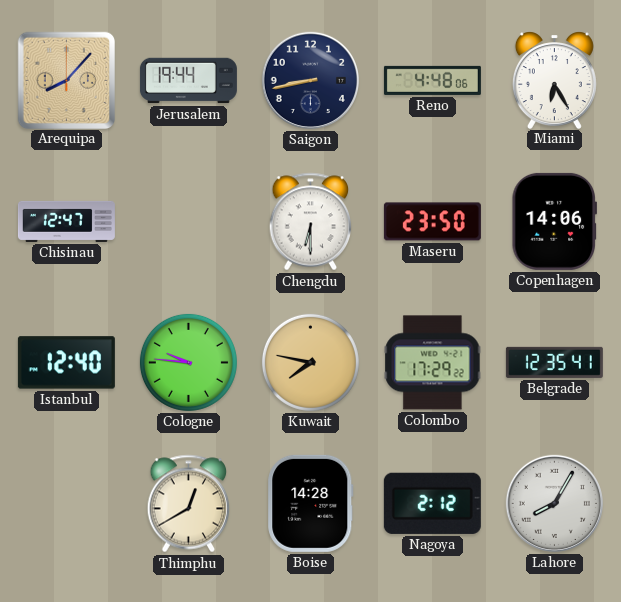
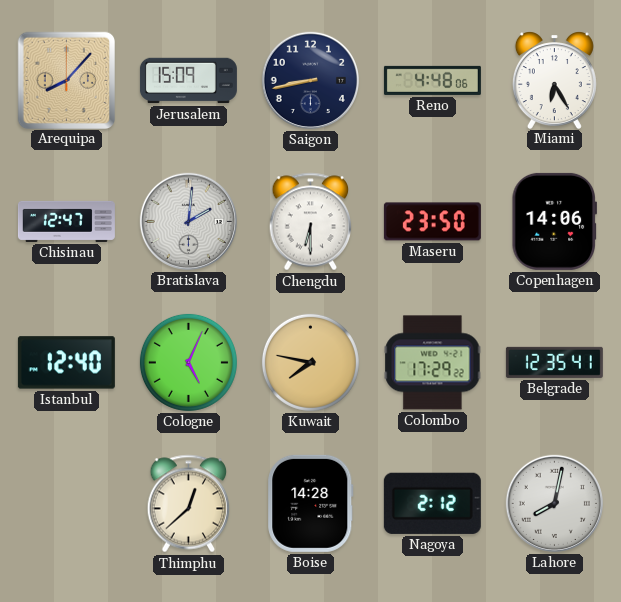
Jerusalem: 19:44 -> 15:09 (188, 81)
Bratislava: none -> 2:01 (188, 221)
Cologne: 9:46 -> 5:04 (188, 362)
Thimphu: 12:40 -> 12:38 (189, 504)
Lahore: 8:05 -> 8:02 (554, 503)
